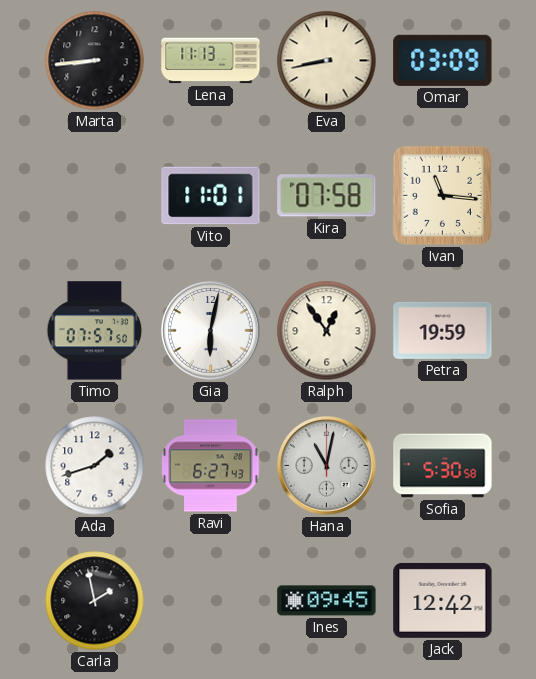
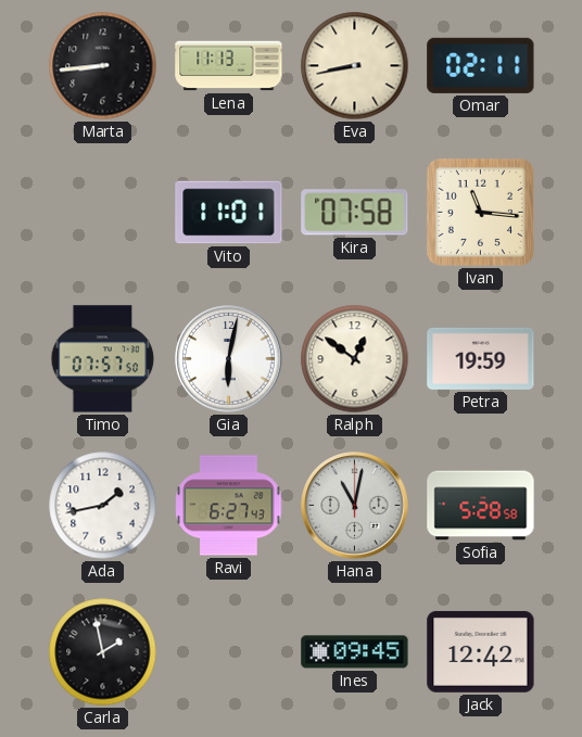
Omar: 03:09 -> 02:11 (481, 65)
Ralph: 12:54 -> 12:51 (355, 359)
Ada: 1:42 -> 1:43 (103, 506)
Sofia: 5:30 -> 5:28 (481, 506)
